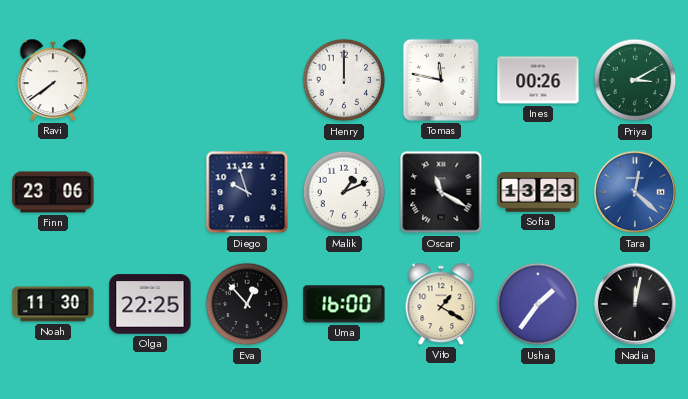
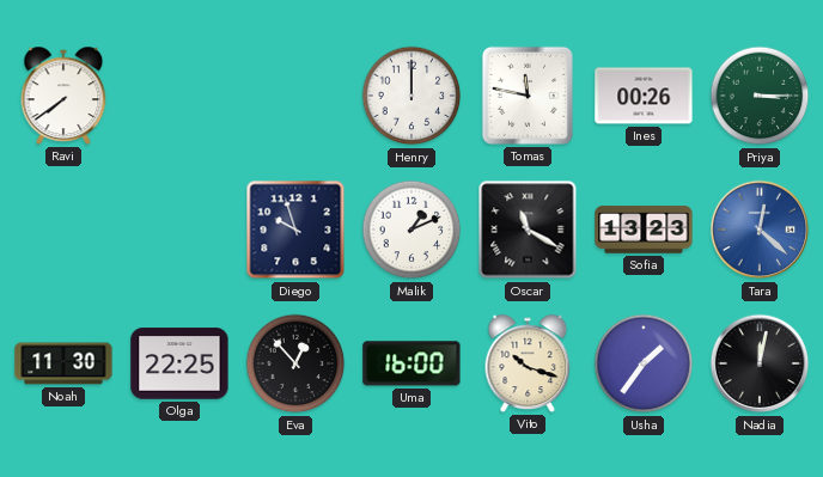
Priya: 3:10 -> 3:15 (760, 96)
Finn: 23:06 -> none (53, 192)
Vito: 1:20 -> 10:18 (528, 363)
